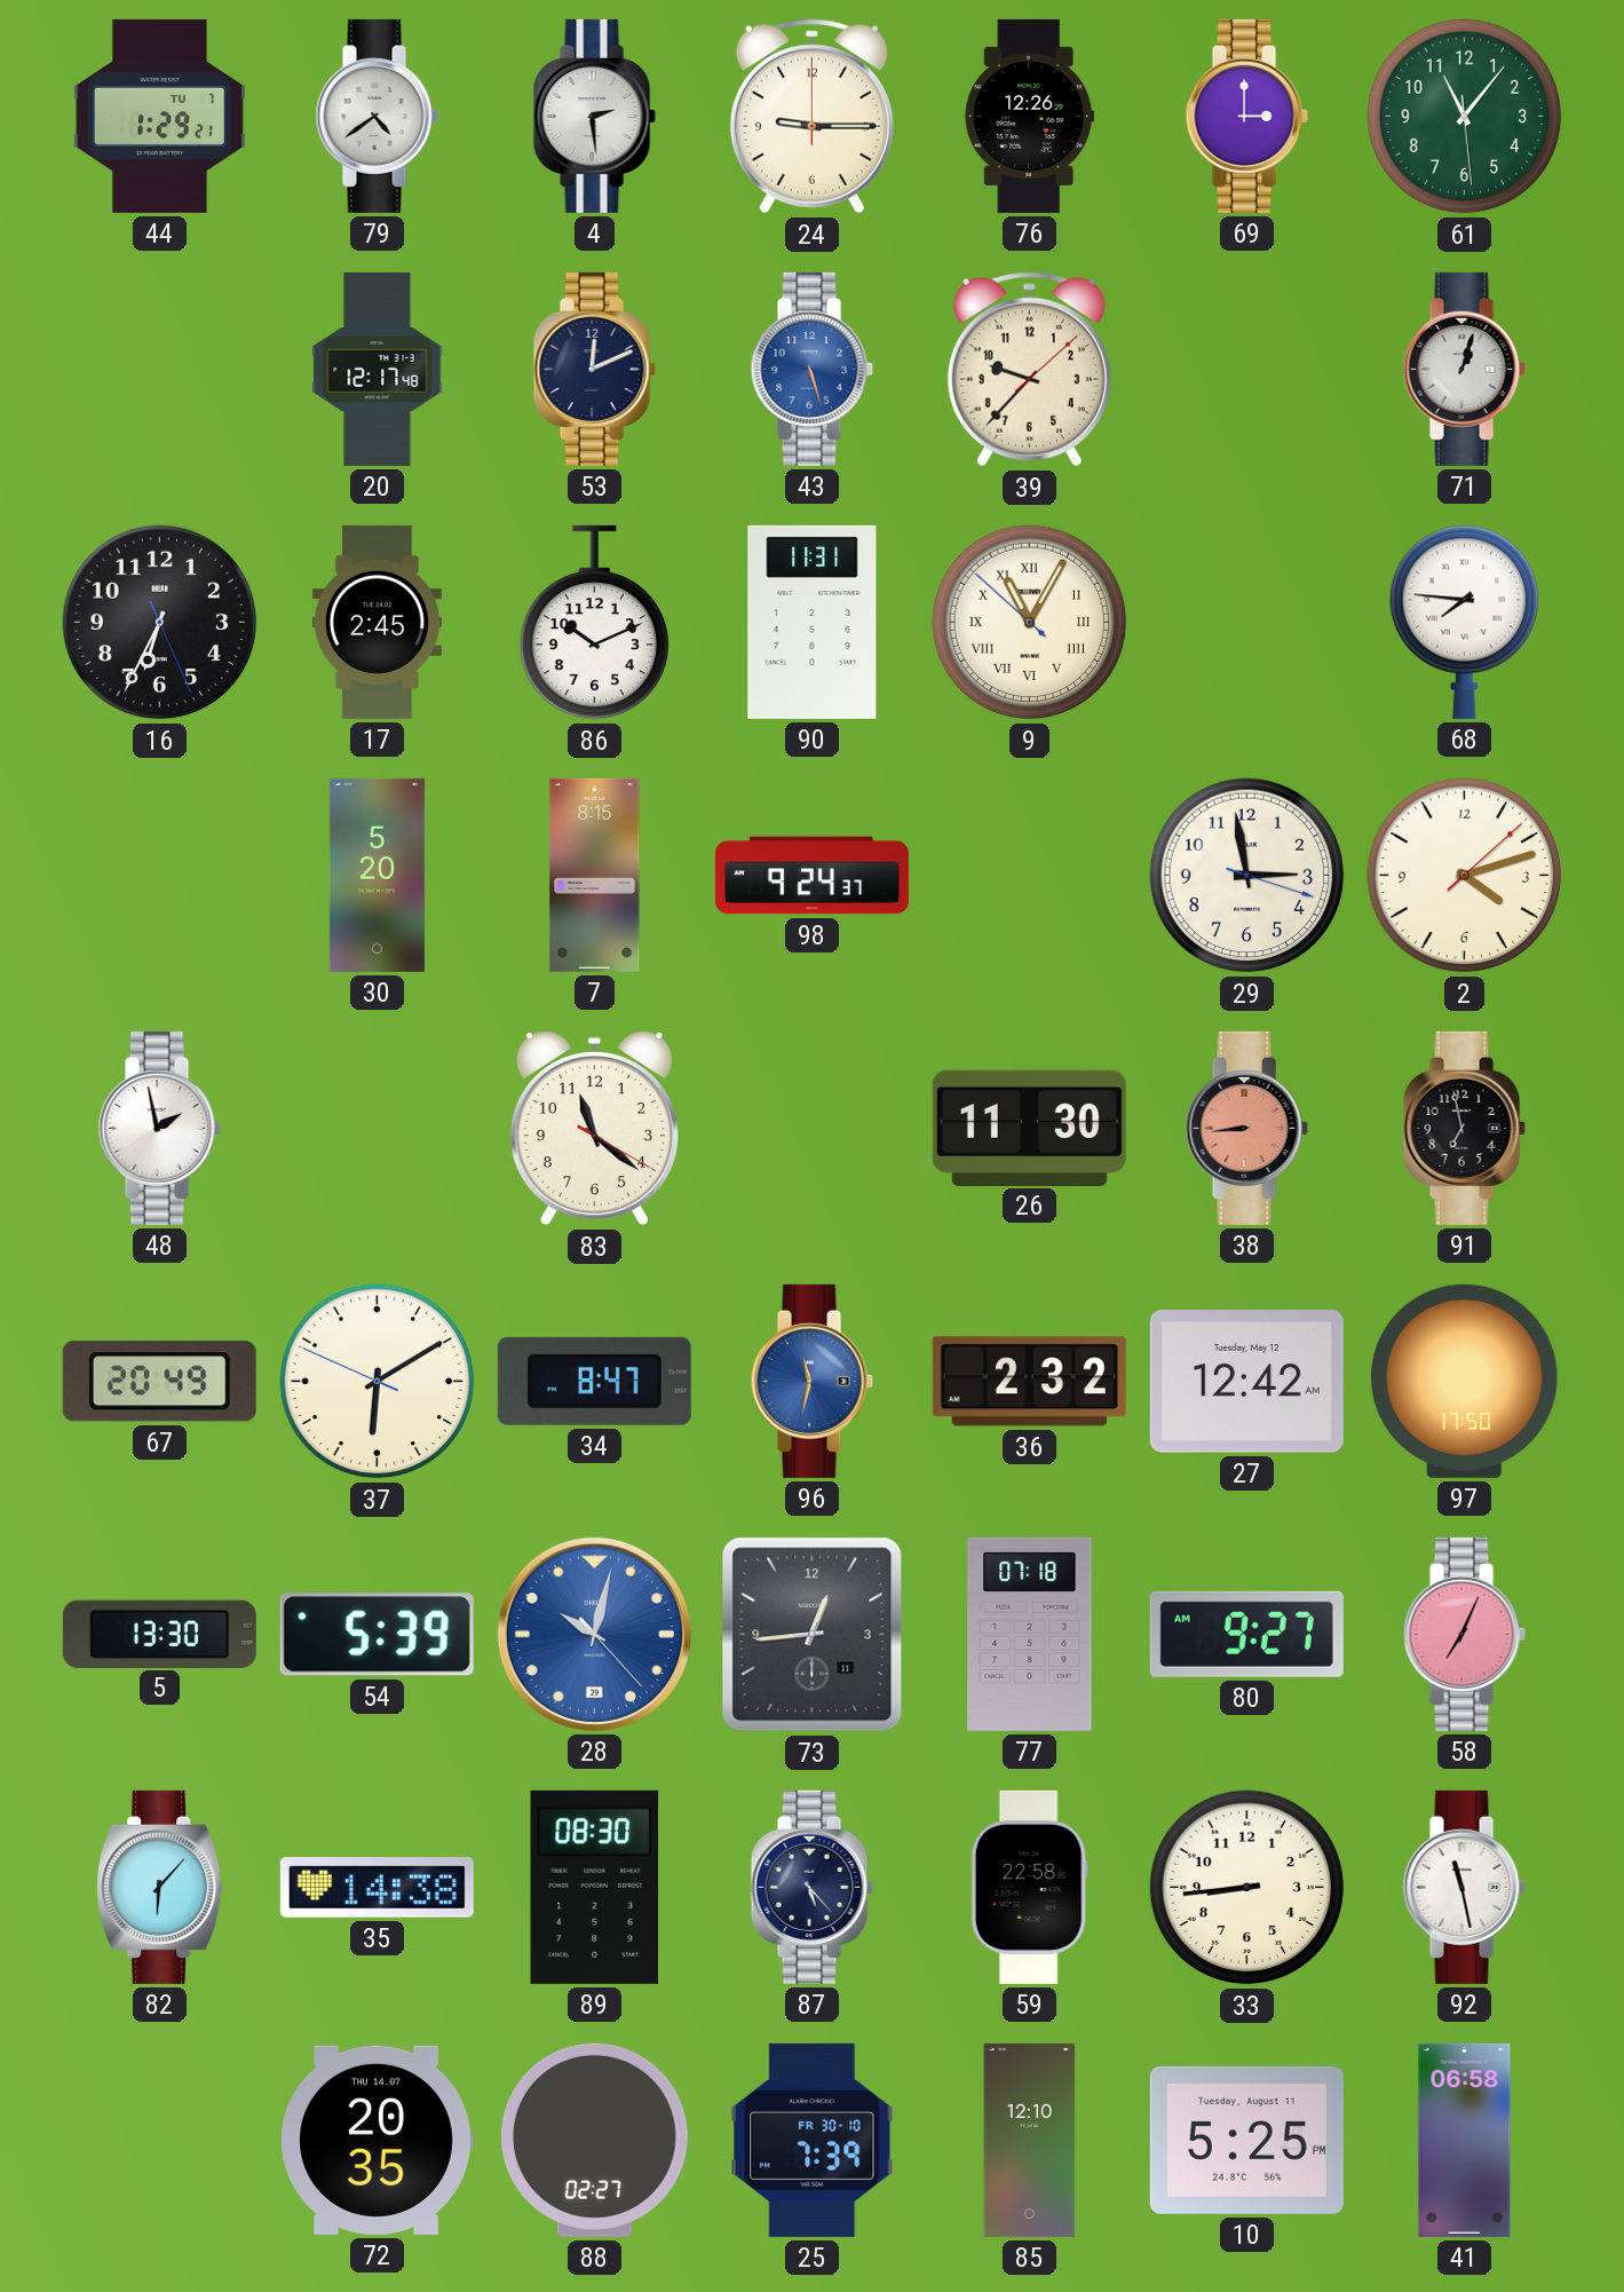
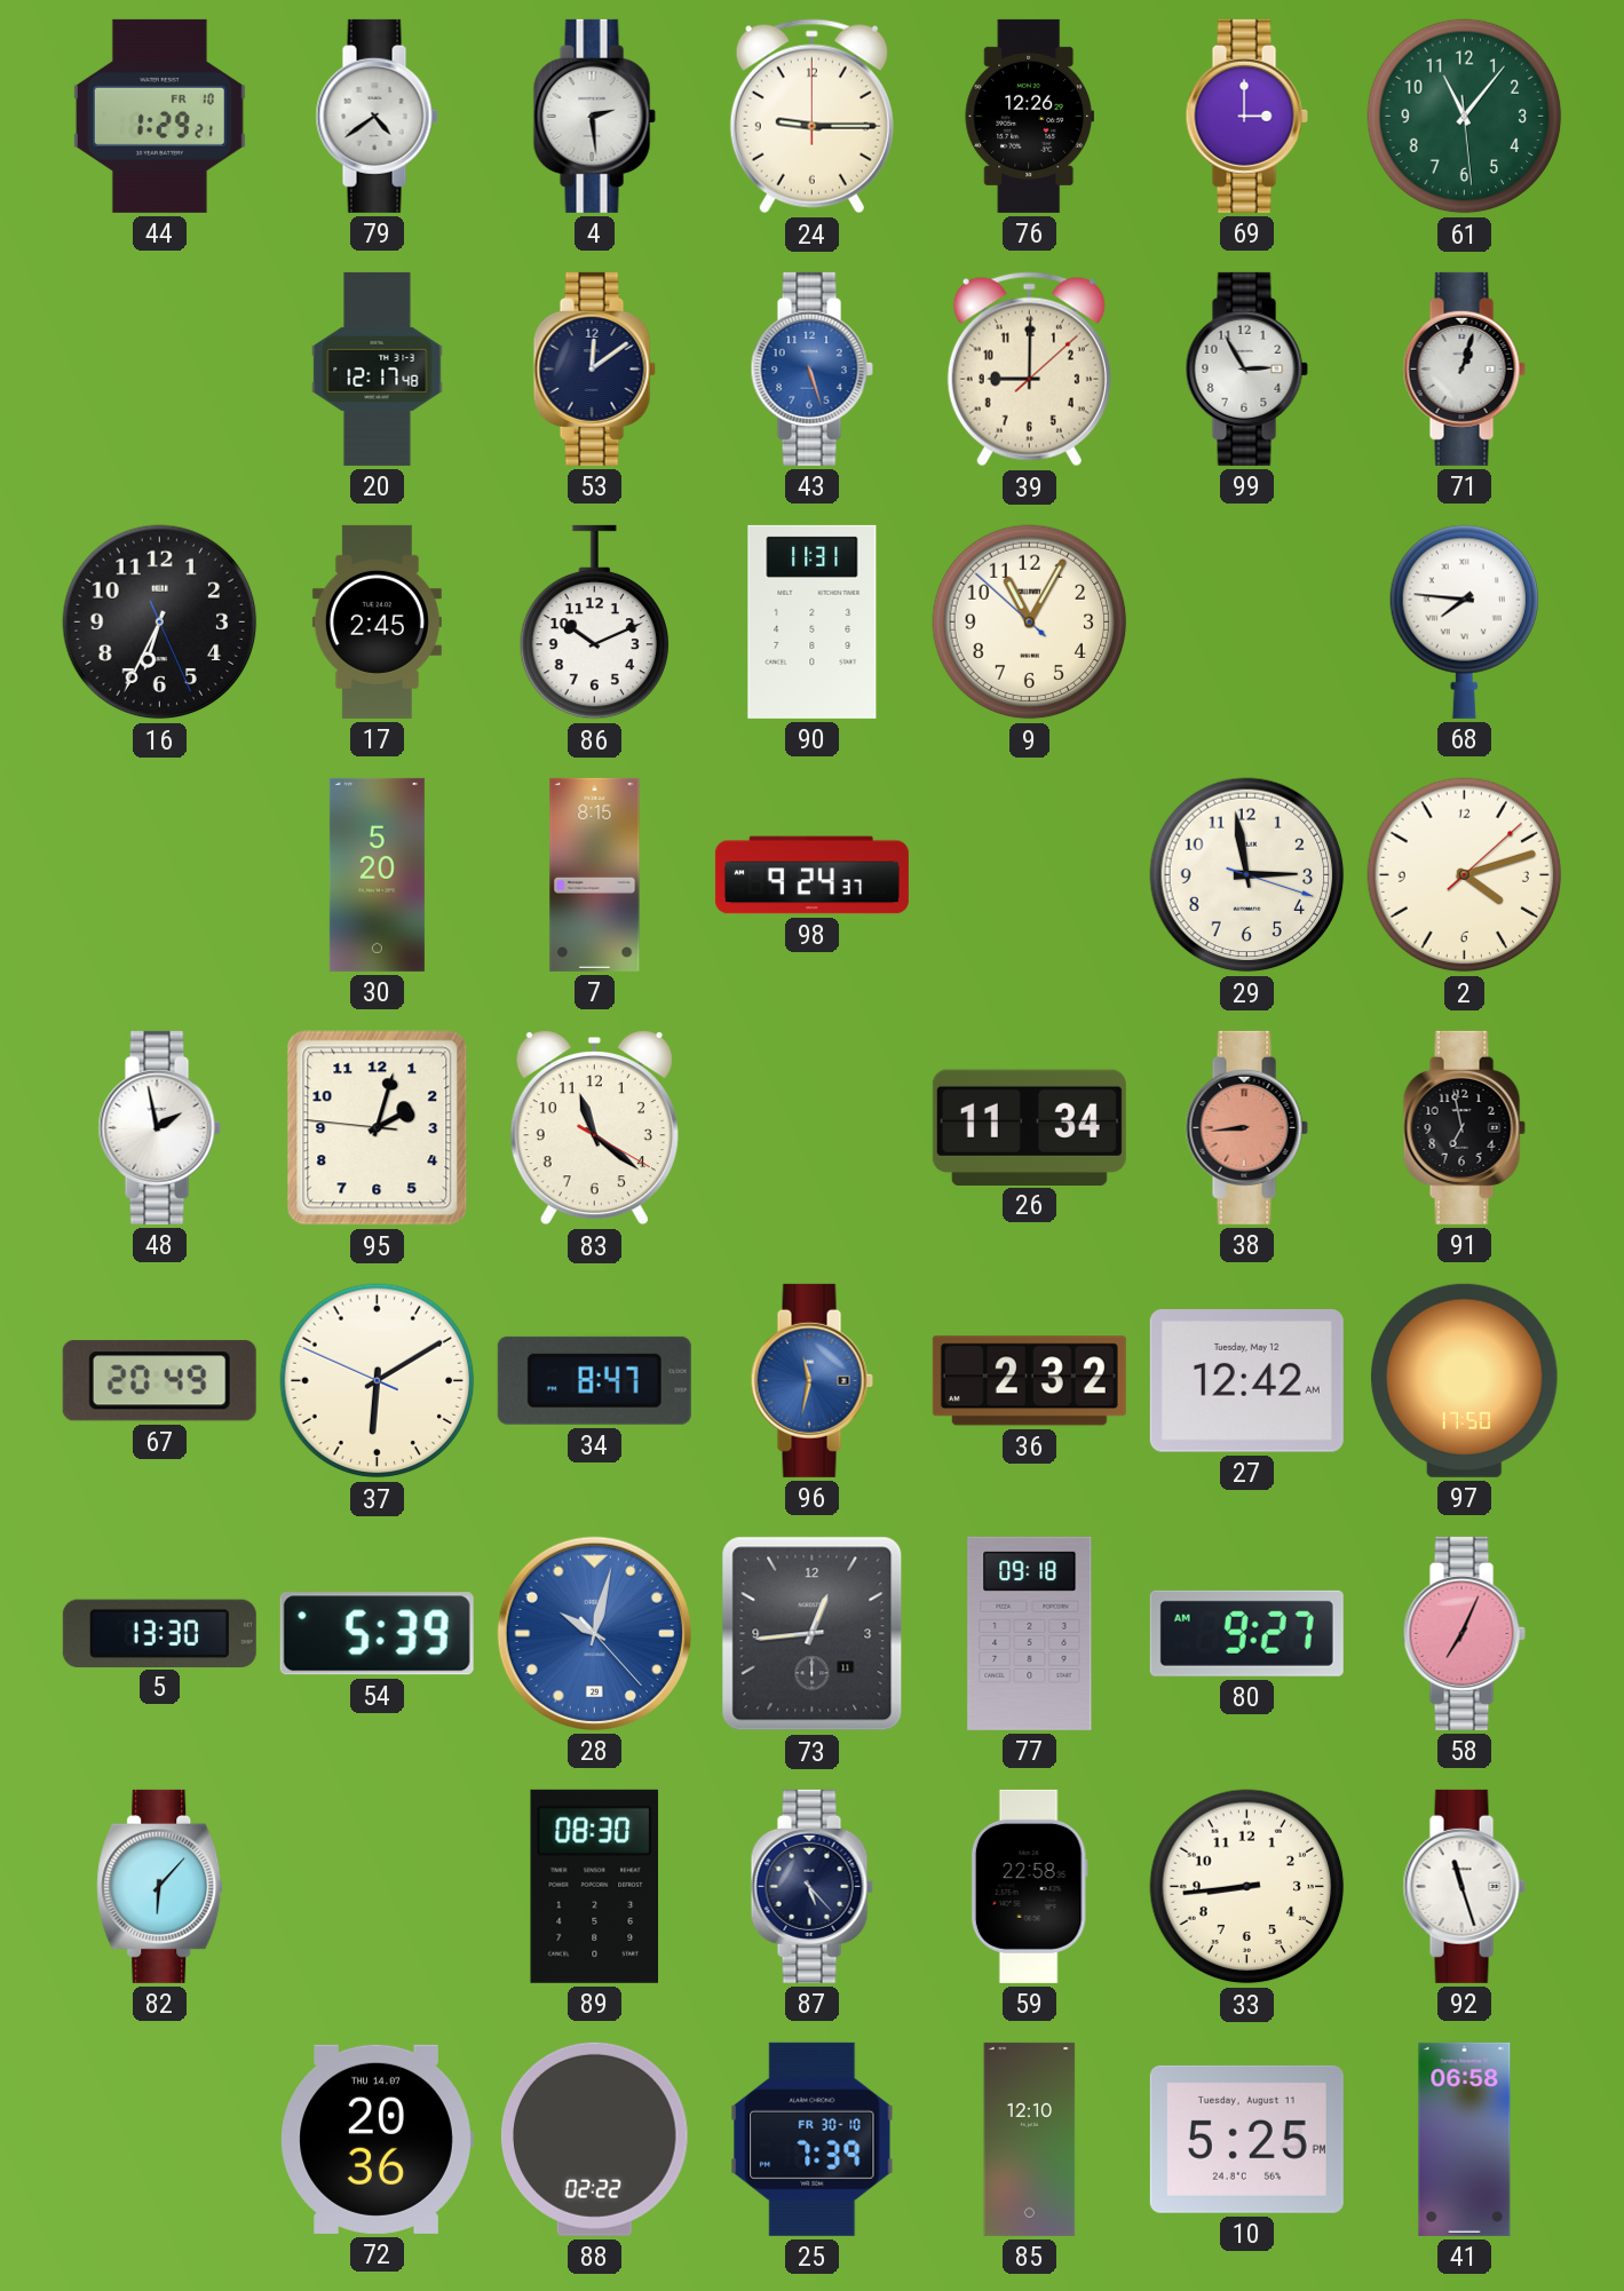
44 date: TU 7 -> FR 10 (159, 116)
53: 12:11 -> 12:09 (594, 368)
39: 9:37 -> 9:00 (1029, 370)
99: none -> 2:55 (1246, 368)
9 numerals: Roman -> Arabic (1030, 623)
95: none -> 2:02 (378, 1128)
26: 11:30 -> 11:34 (1029, 1127)
77: 07:18 -> 09:18 (1030, 1633)
35: 14:38 -> none (377, 1888)
92: 11:28 -> 11:27 (1464, 1886)
72: 20:35 -> 20:36 (377, 2139)
88: 02:27 -> 02:22 (595, 2139)
